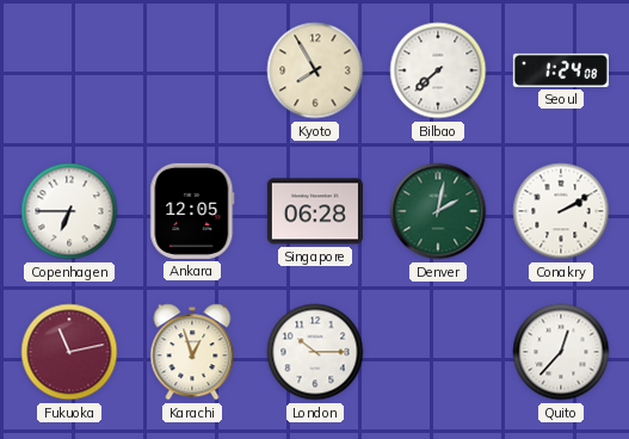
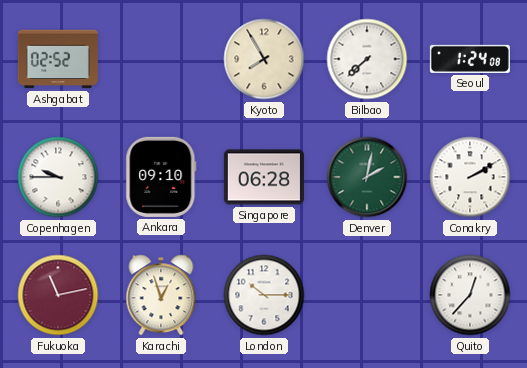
Ashgabat: none -> 02:52 (58, 59)
Copenhagen: 6:45 -> 9:45 (58, 177)
Ankara: 12:05 -> 09:10 (161, 177)
